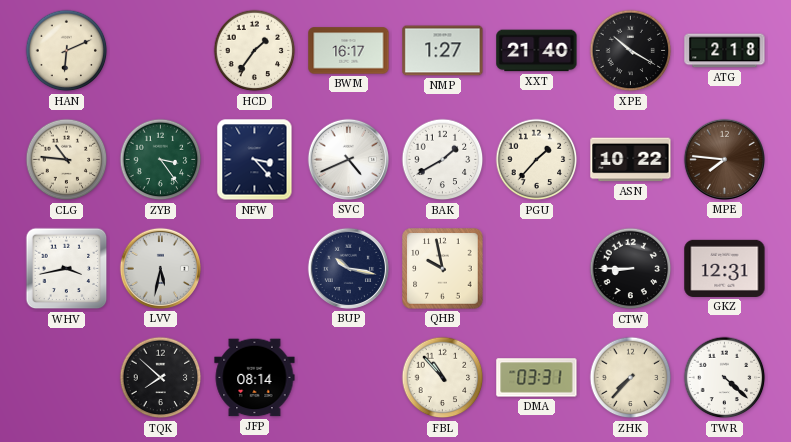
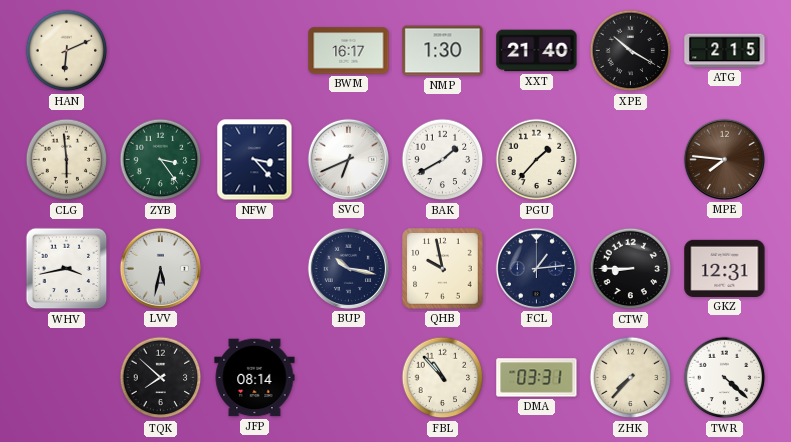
HCD: 1:36 -> none (255, 51)
NMP: 1:27 -> 1:30 (443, 51)
ATG: 2:18 -> 2:15 (725, 51)
CLG: 10:46 -> 5:59 (67, 160)
SVC: 4:41 -> 6:41 (348, 159)
ASN: 10:22 -> none (631, 160)
FCL: none -> 1:14 (536, 268)
